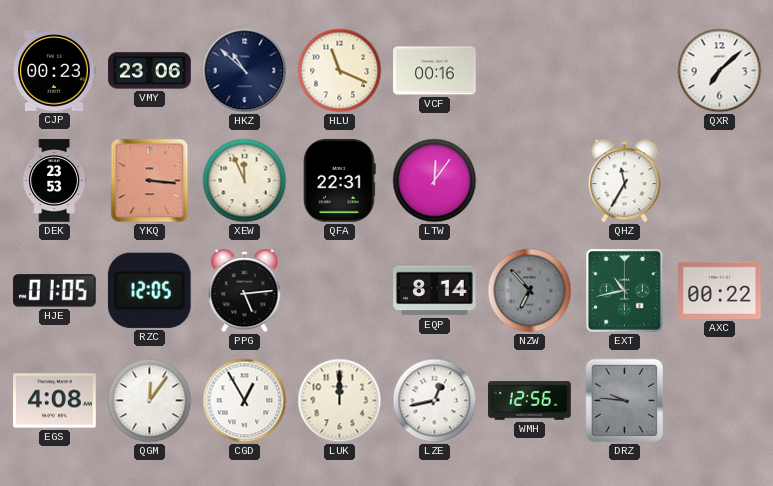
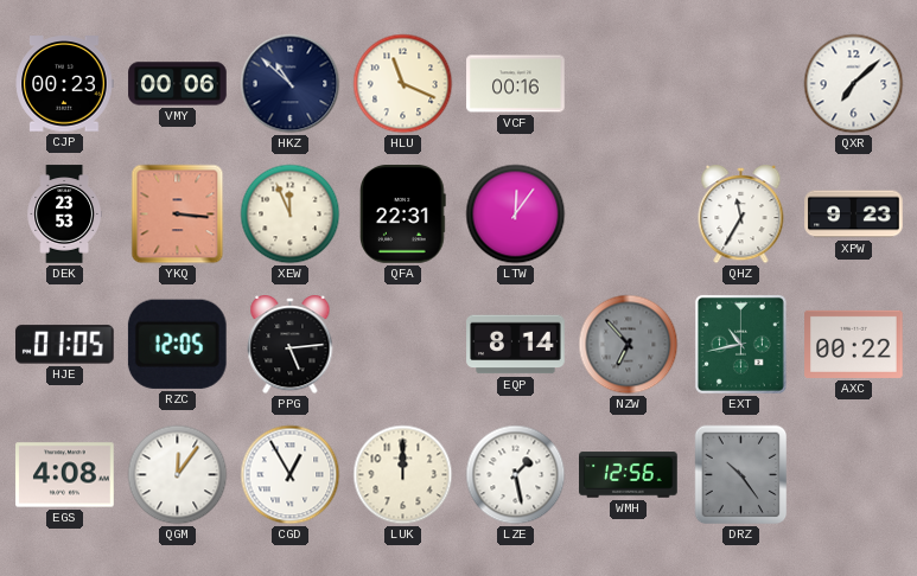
VMY: 23:06 -> 00:06 (178, 84)
XPW: none -> 9:23 (854, 215)
LZE: 12:43 -> 1:28 (516, 475)
DRZ: 9:46 -> 10:24 (741, 475)
